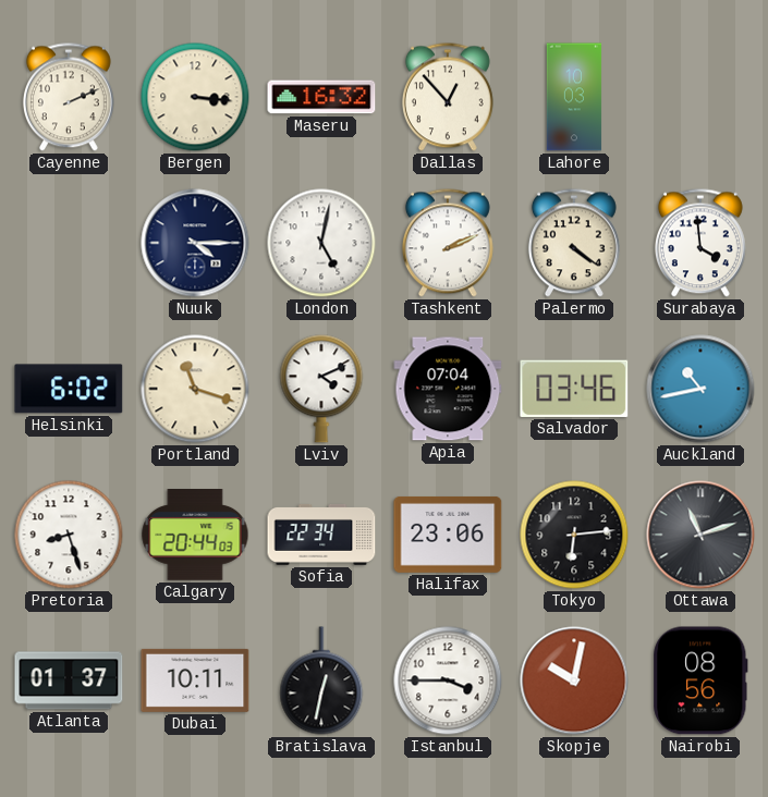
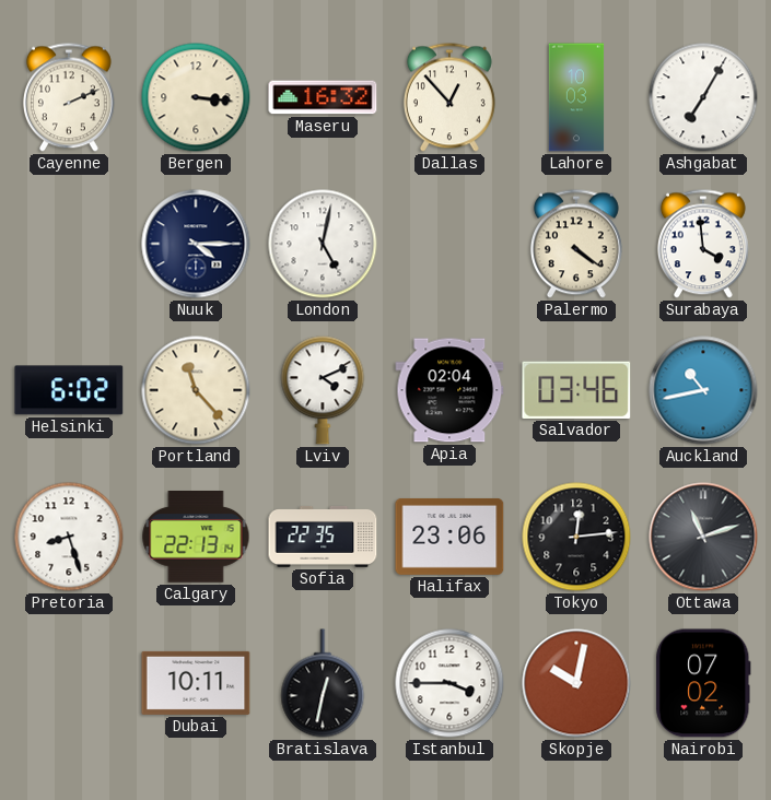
Ashgabat: none -> 7:05 (703, 97)
Tashkent: 2:11 -> none (448, 243)
Portland: 11:18 -> 11:23 (196, 390)
Apia: 07:04 -> 02:04 (449, 390)
Calgary: 20:44 -> 22:13 (196, 538)
Sofia: 22:34 -> 22:35 (323, 537)
Tokyo: 6:14 -> 12:14 (576, 537)
Atlanta: 01:37 -> none (69, 680)
Nairobi: 08:56 -> 07:02 (703, 683)
